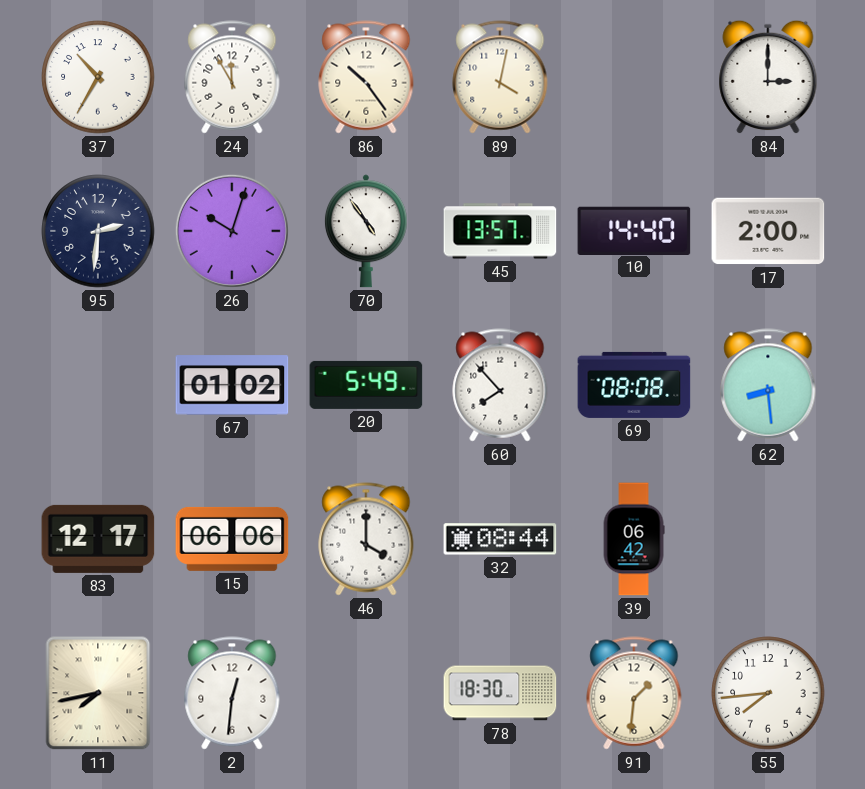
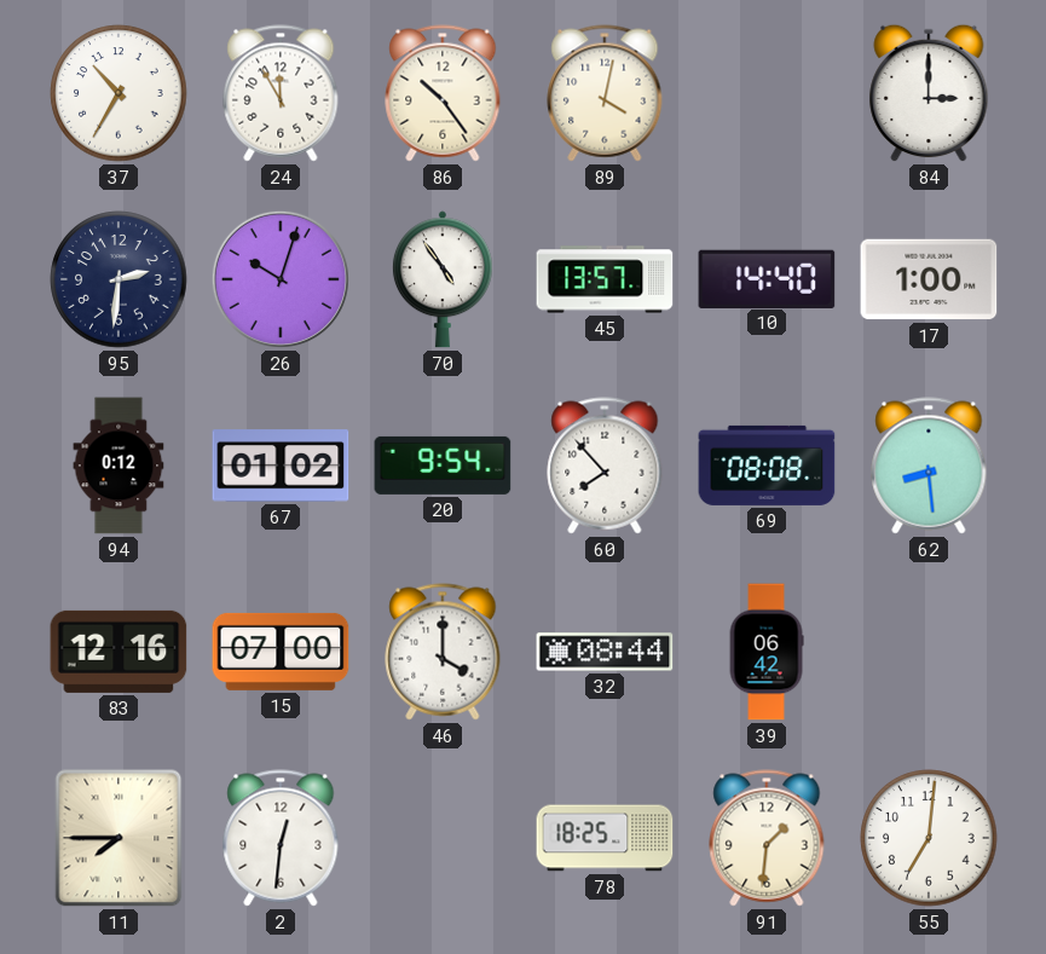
17: 2:00 -> 1:00 (929, 279)
94: none -> 0:12 (119, 466)
20: 5:49 -> 9:54 (443, 466)
83: 12:17 -> 12:16 (119, 652)
15: 06:06 -> 07:00 (281, 652)
11: 7:43 -> 7:45 (119, 838)
78: 18:30 -> 18:25 (605, 838)
55: 7:44 -> 7:01 (929, 838)
